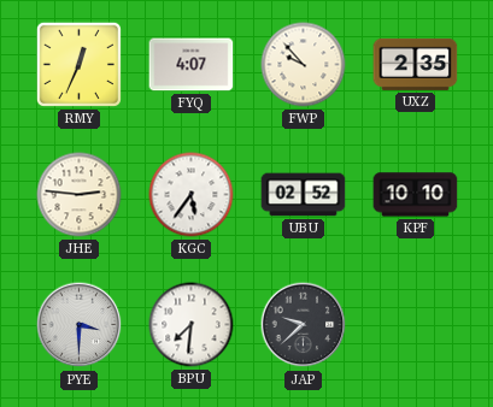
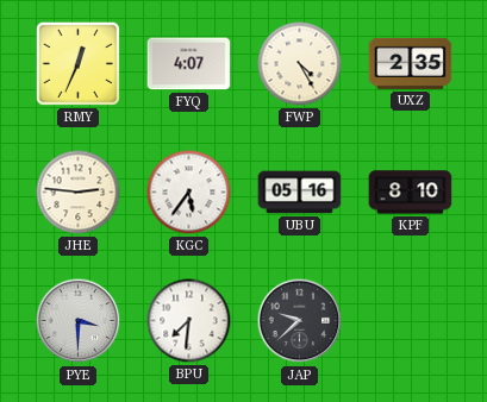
FWP: 9:53 -> 4:25 (300, 64)
UBU: 02:52 -> 05:16 (300, 193)
KPF: 10:10 -> 8:10 (411, 193)
